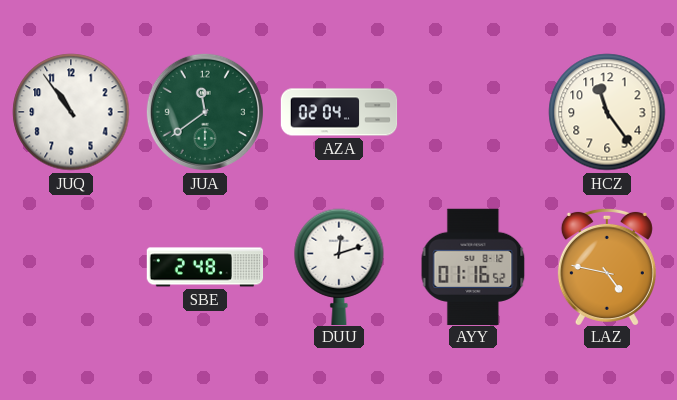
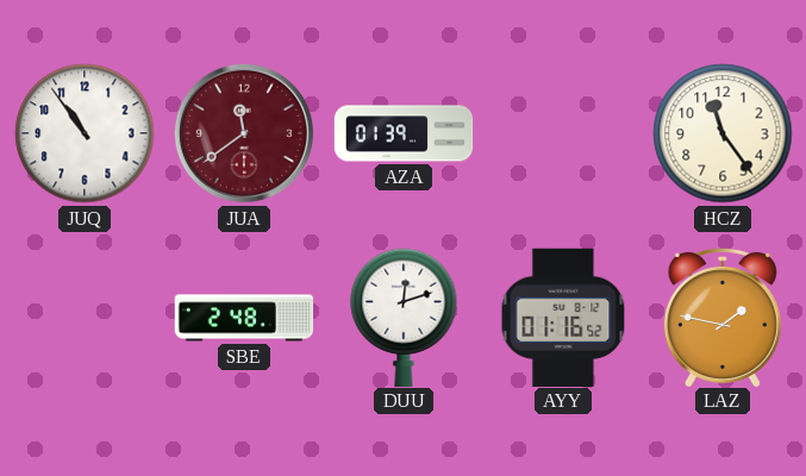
JUA dial: green -> burgundy (244, 133)
AZA: 02:04 -> 01:39 (404, 133)
LAZ: 4:47 -> 1:47 (723, 317)
